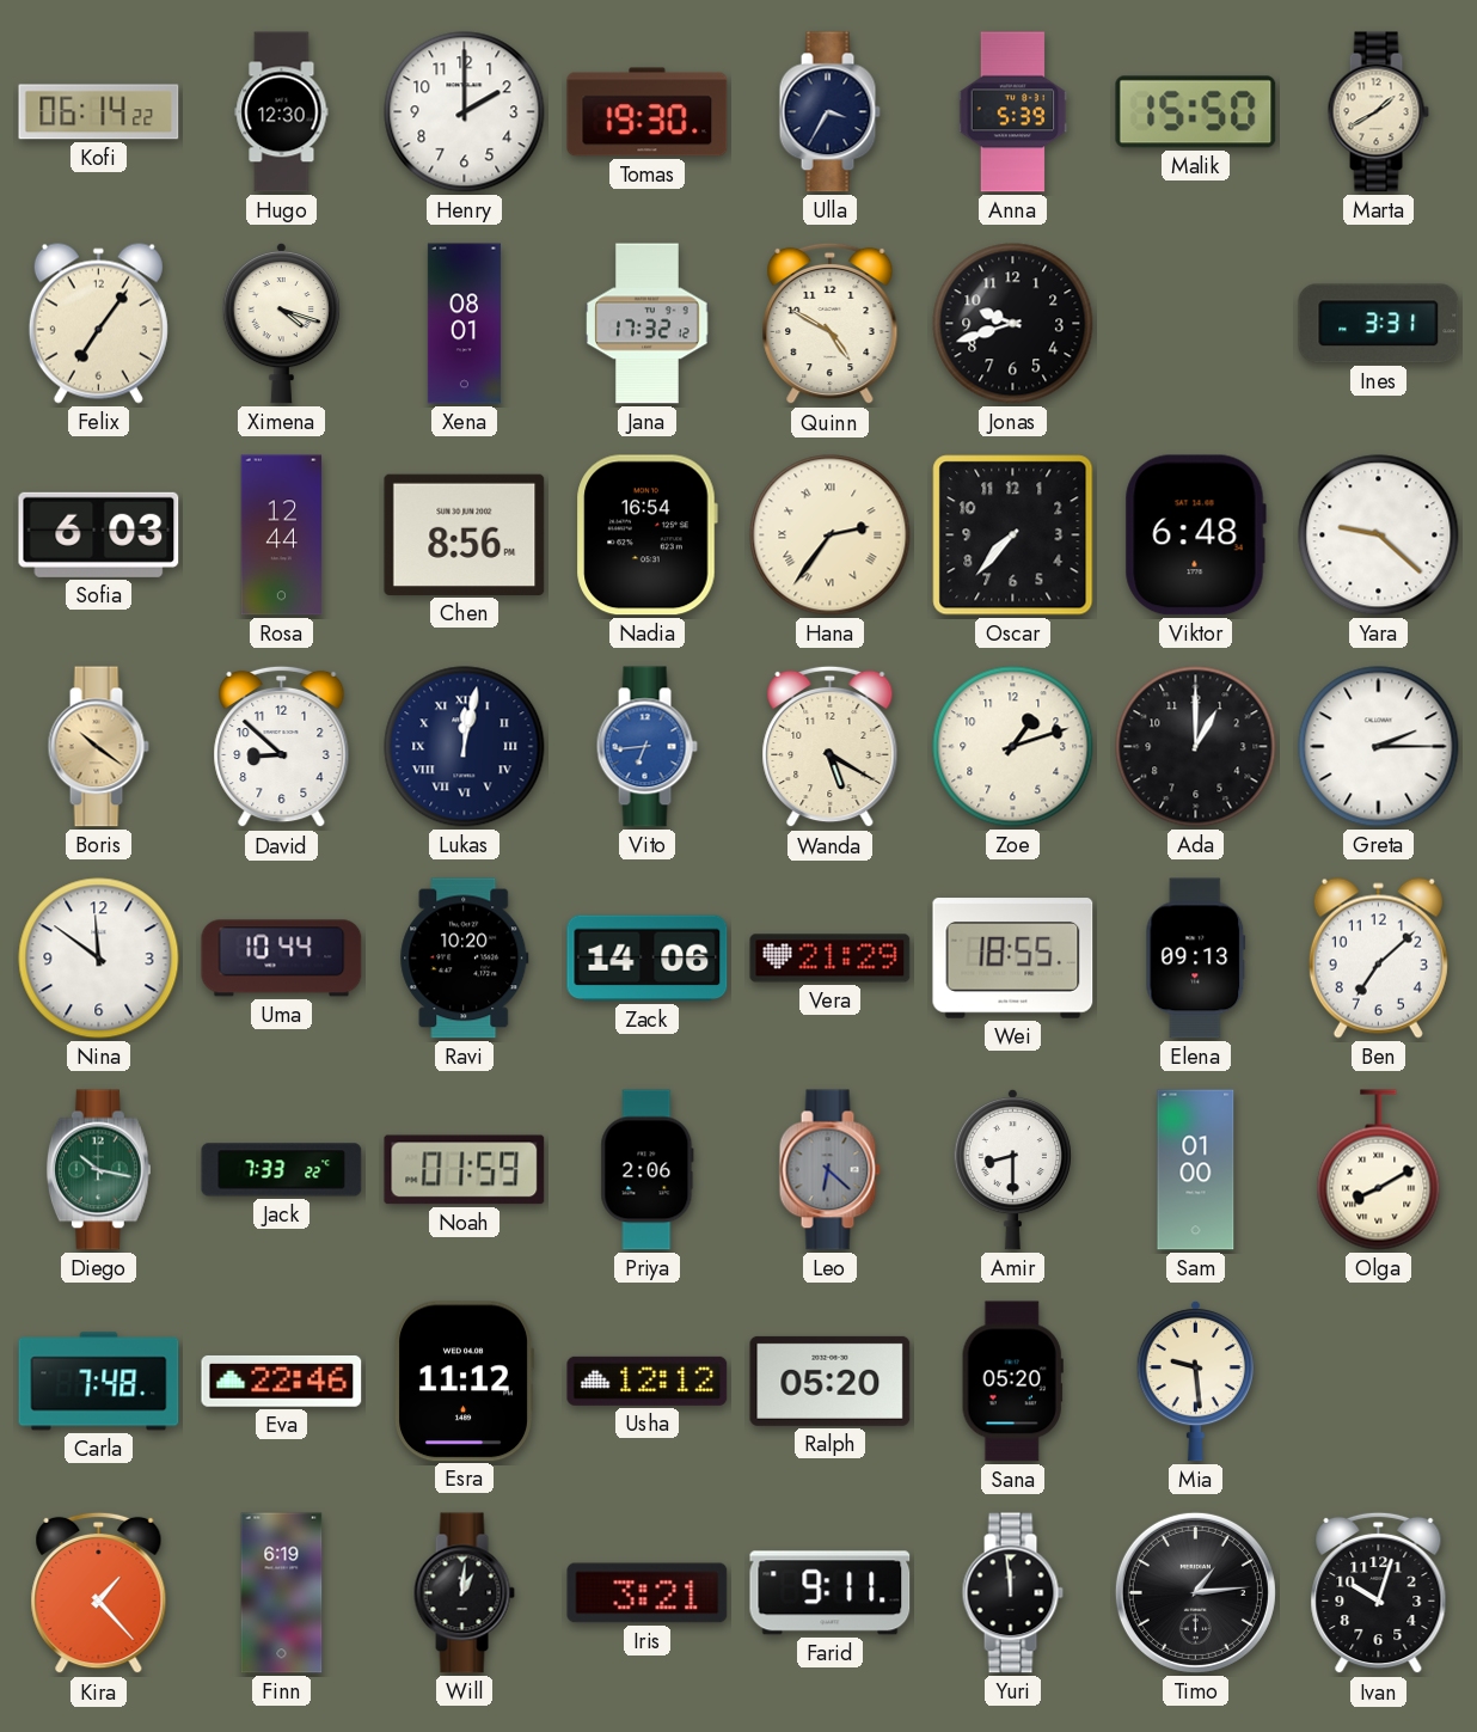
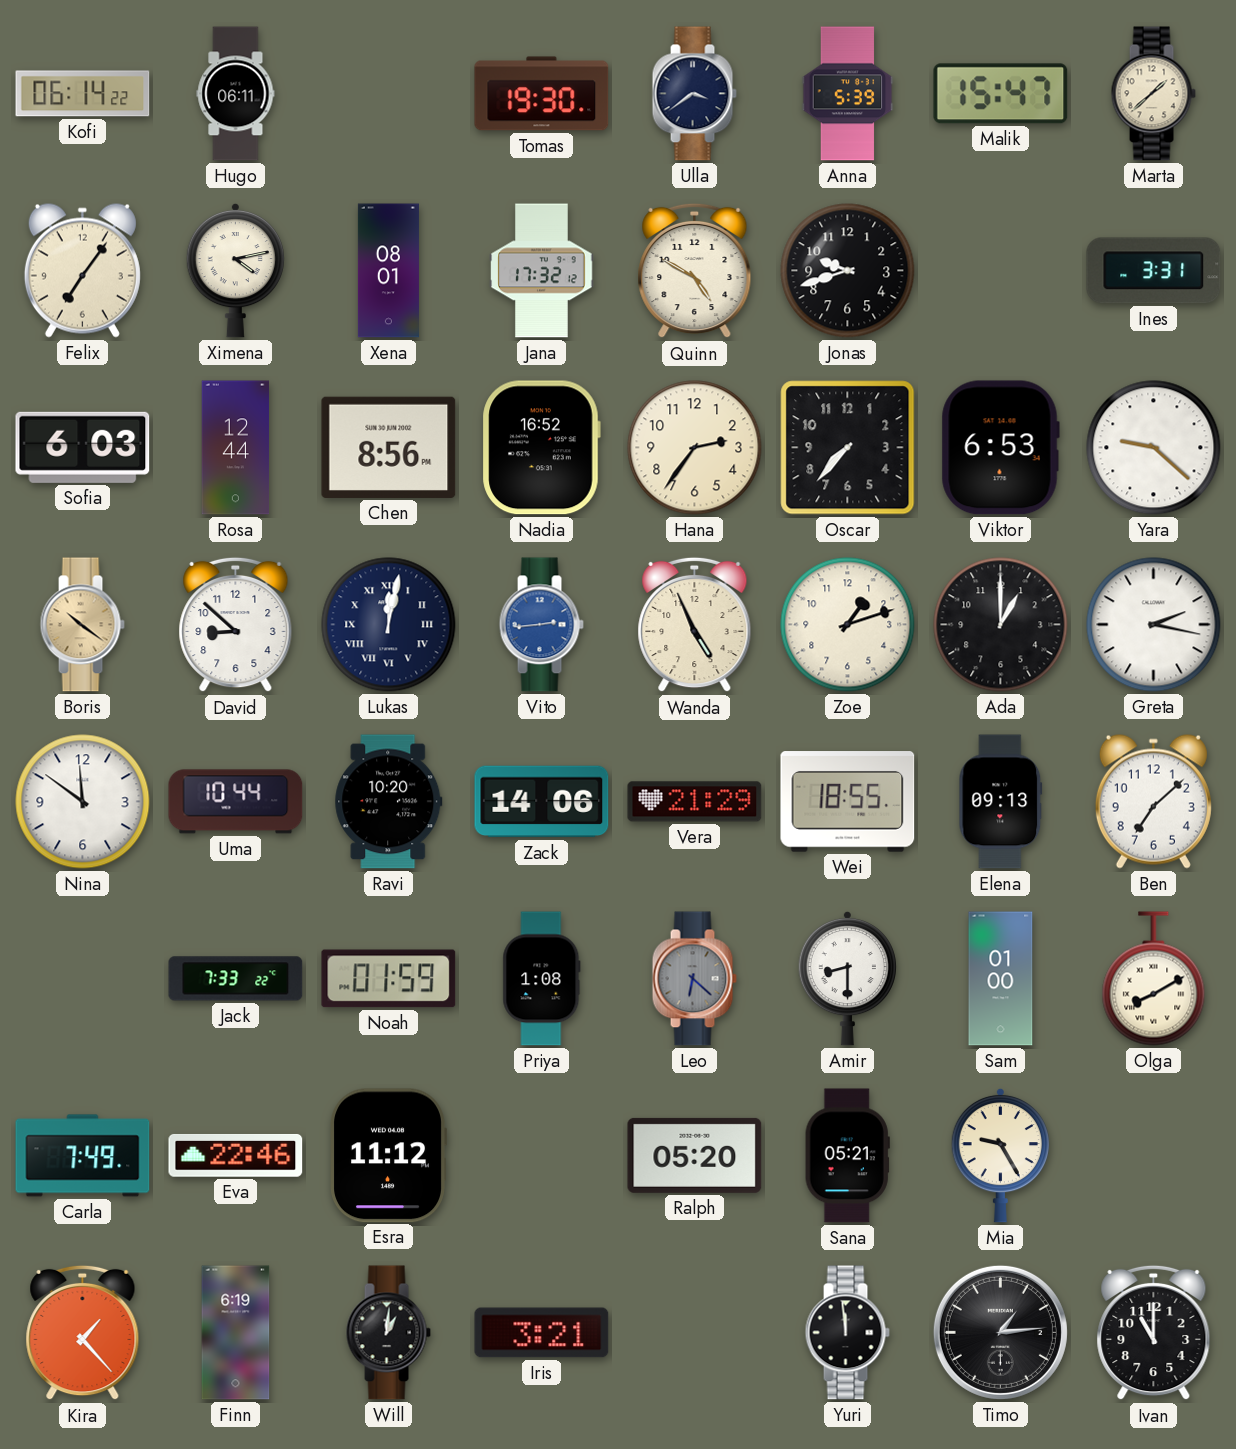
Hugo: 12:30 -> 06:11 (236, 94)
Henry: 2:00 -> none (465, 112)
Ulla: 3:35 -> 3:39 (694, 94)
Malik: 15:50 -> 15:47 (1001, 94)
Marta: 1:40 -> 1:38 (1153, 94)
Ximena: 4:18 -> 4:13 (235, 270)
Nadia: 16:54 -> 16:52 (541, 448)
Hana numerals: Roman -> Arabic (695, 448)
Viktor: 6:48 -> 6:53 (1000, 448)
Vito: 6:44 -> 2:44 (541, 625)
Wanda: 5:20 -> 4:56 (695, 625)
Greta: 2:15 -> 2:17 (1154, 625)
Diego: 10:17 -> none (98, 1170)
Priya: 2:06 -> 1:08 (542, 979)
Carla: 7:48 -> 7:49 (83, 1156)
Usha: 12:12 -> none (648, 1381)
Sana: 05:20 -> 05:21 (847, 1156)
Mia: 9:29 -> 9:25 (1000, 1155)
Farid: 9:11 -> none (831, 1593)
Ivan: 10:03 -> 11:00 (1154, 1333)
